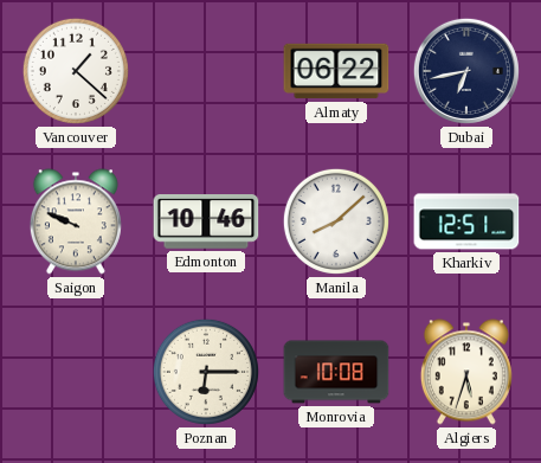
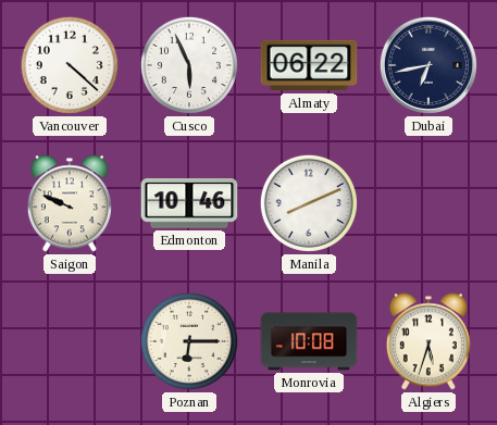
Vancouver: 1:22 -> 4:22 (70, 65)
Cusco: none -> 5:56 (189, 65)
Manila: 8:08 -> 8:11 (309, 203)
Kharkiv: 12:51 -> none (466, 221)
